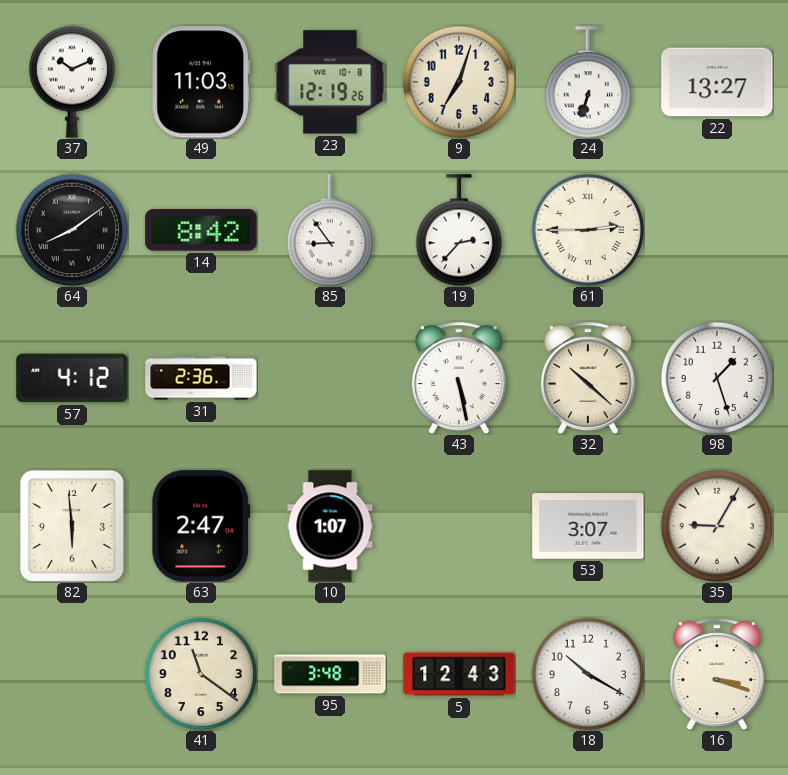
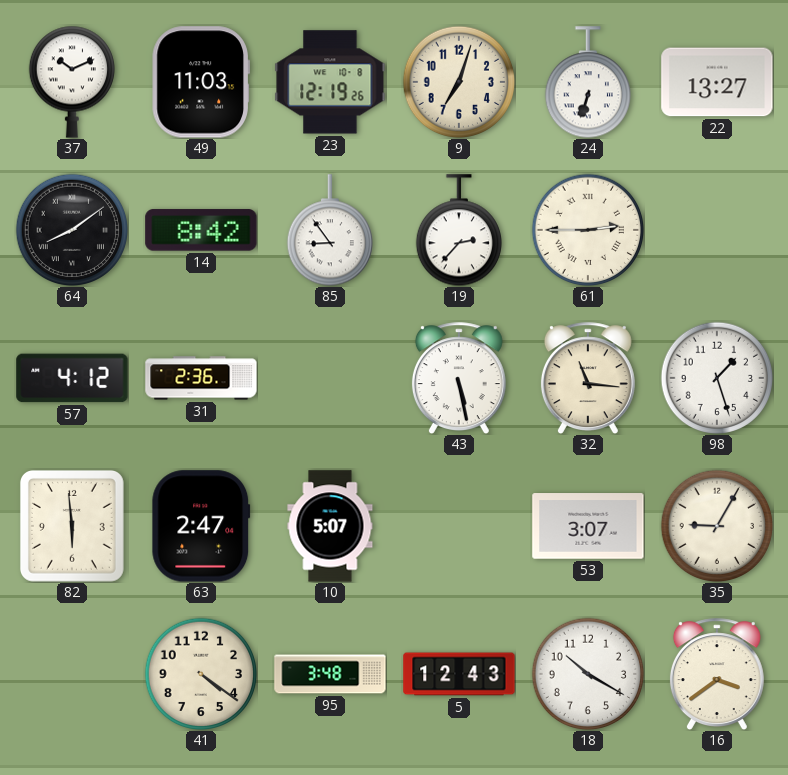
32: 10:22 -> 11:16 (588, 378)
10: 1:07 -> 5:07 (330, 526)
41: 11:21 -> 4:21 (201, 674)
16: 3:18 -> 3:39 (717, 674)
